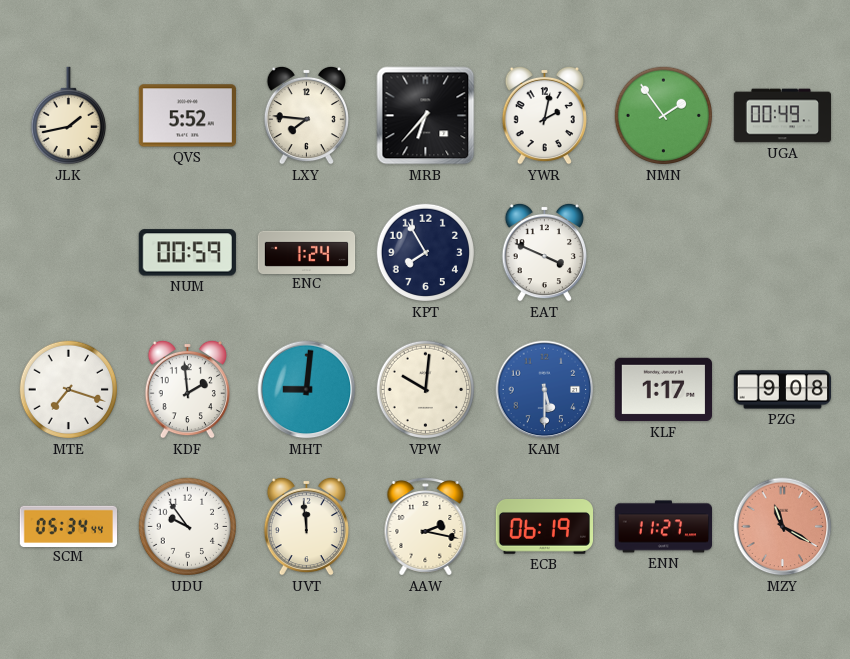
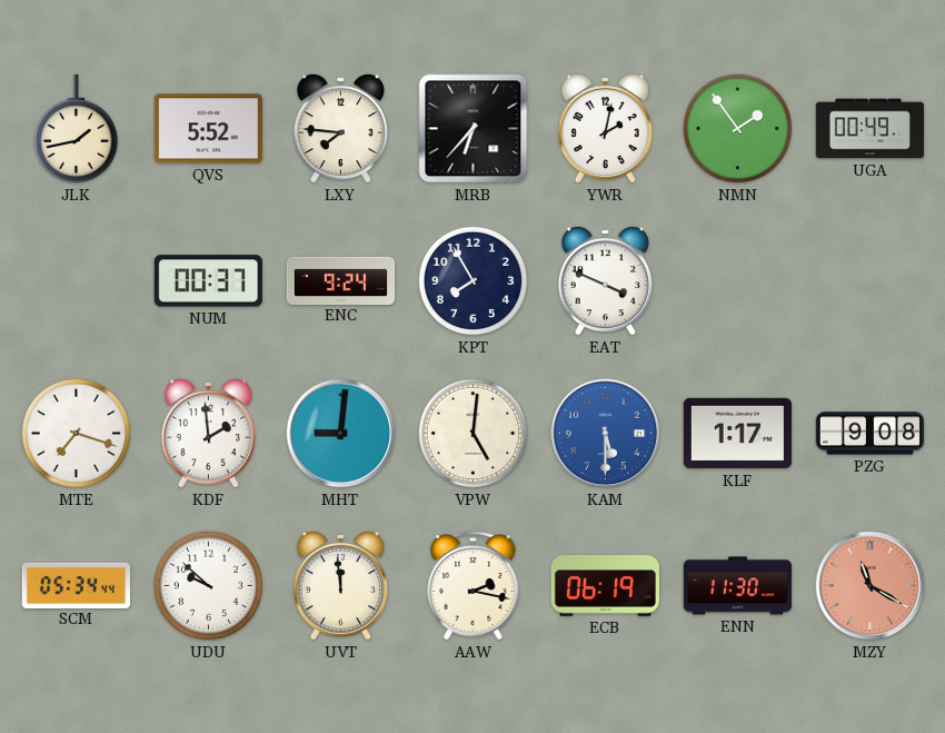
NUM: 00:59 -> 00:37 (208, 281)
ENC: 1:24 -> 9:24 (341, 280)
VPW: 10:01 -> 5:01 (474, 434)
UDU: 9:54 -> 9:52 (209, 586)
ENN: 11:27 -> 11:30 (738, 586)
